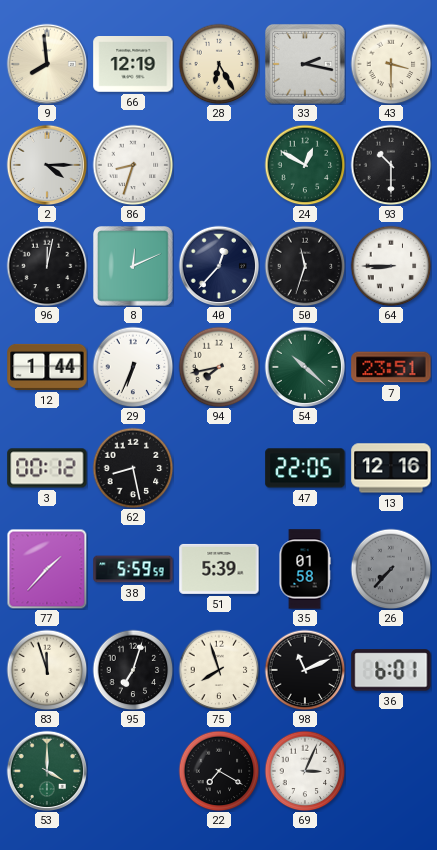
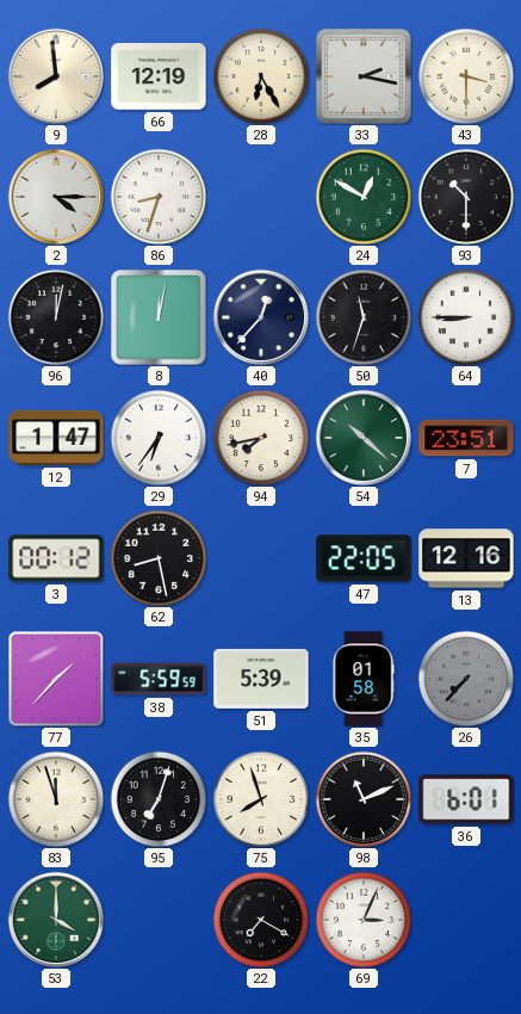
8: 12:11 -> 12:02 (159, 317)
12: 1:44 -> 1:47 (56, 438)
29: 6:34 -> 6:36 (159, 438)
